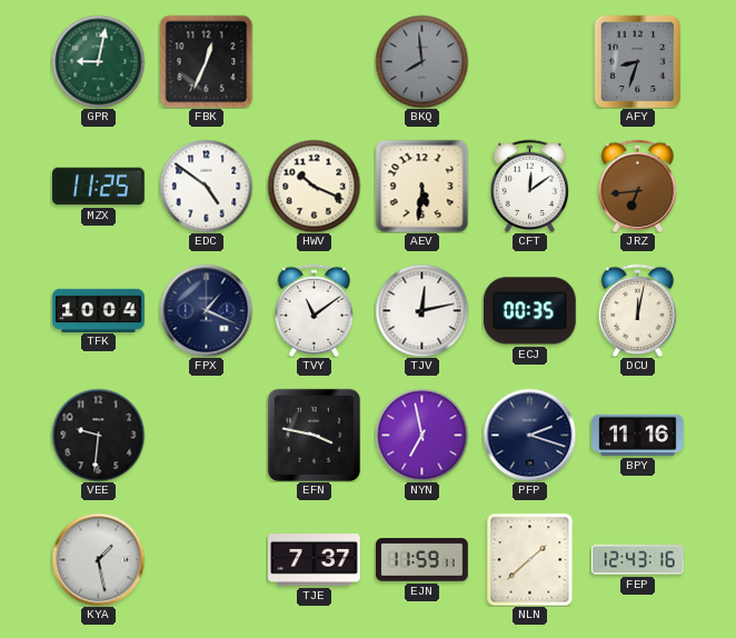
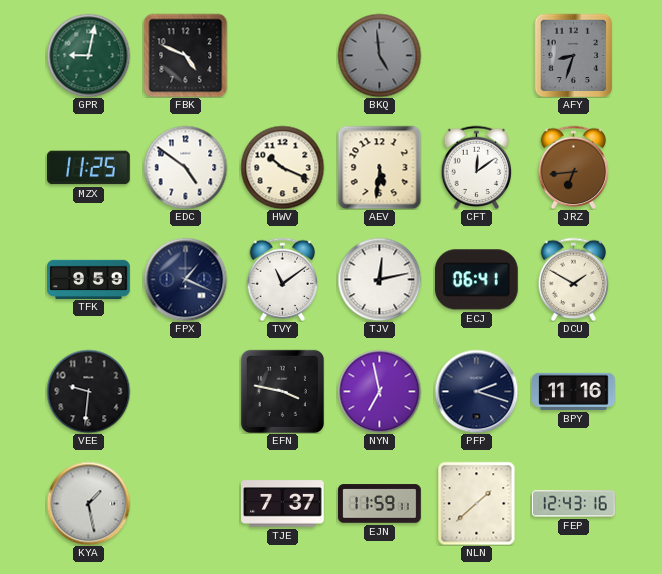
FBK: 12:34 -> 4:49 (185, 55)
BKQ: 7:59 -> 4:59 (379, 55)
TFK: 10:04 -> 9:59 (89, 279)
ECJ: 00:35 -> 06:41 (476, 280)
DCU: 12:02 -> 1:50 (574, 279)
